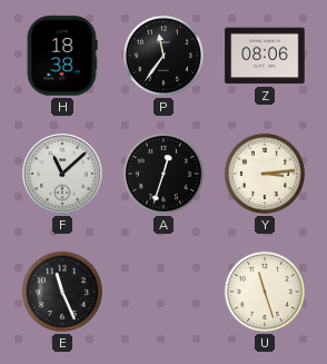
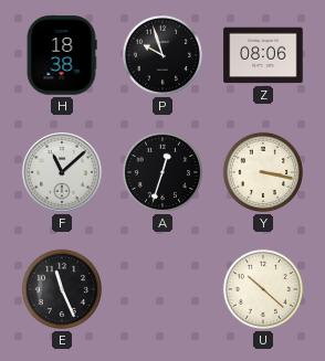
P: 11:36 -> 9:57 (162, 55)
Y: 3:14 -> 3:17 (263, 172)
U: 11:27 -> 10:22 (263, 289)
